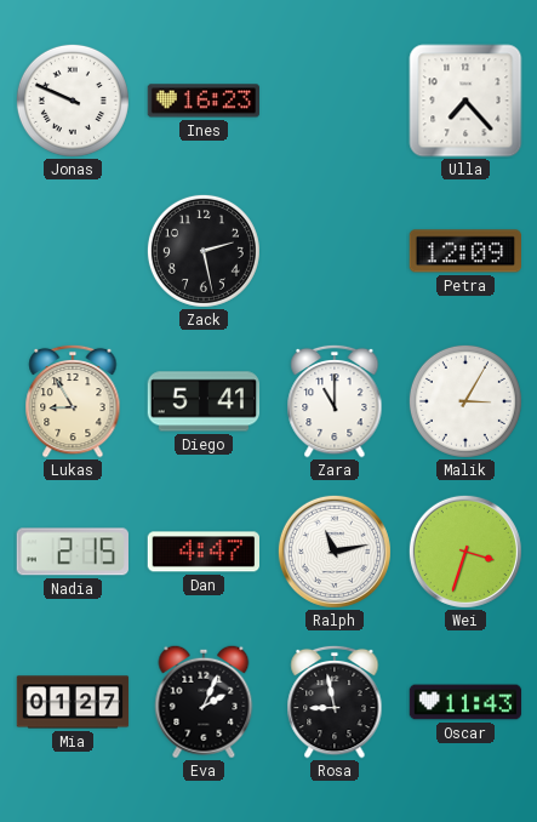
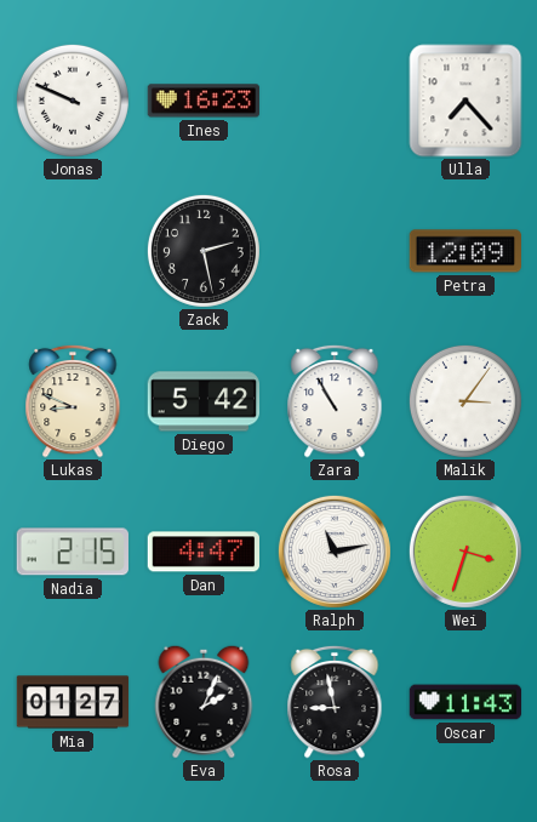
Lukas: 8:55 -> 8:49 (73, 401)
Diego: 5:41 -> 5:42 (204, 401)
Zara: 11:00 -> 10:55 (335, 401)
Malik: 3:05 -> 3:06 (465, 401)
